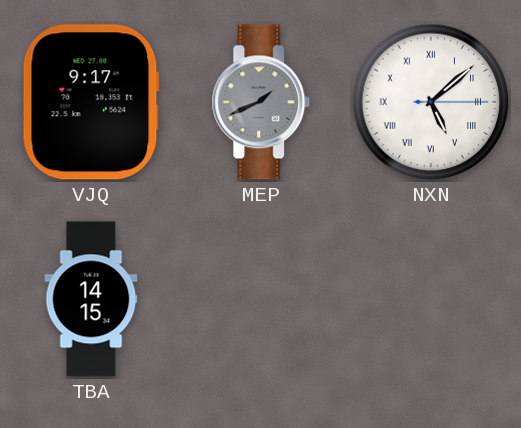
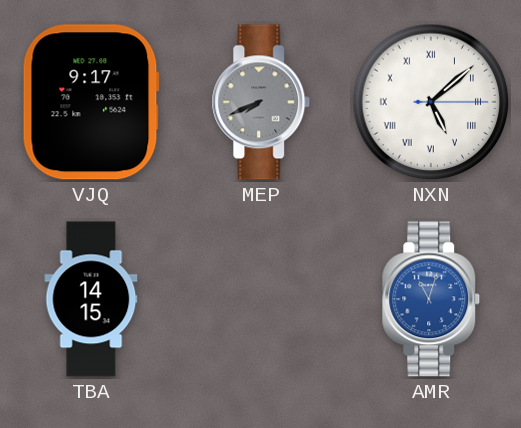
MEP: 1:41 -> 7:41 (261, 102)
AMR: none -> 11:03 (431, 299)
